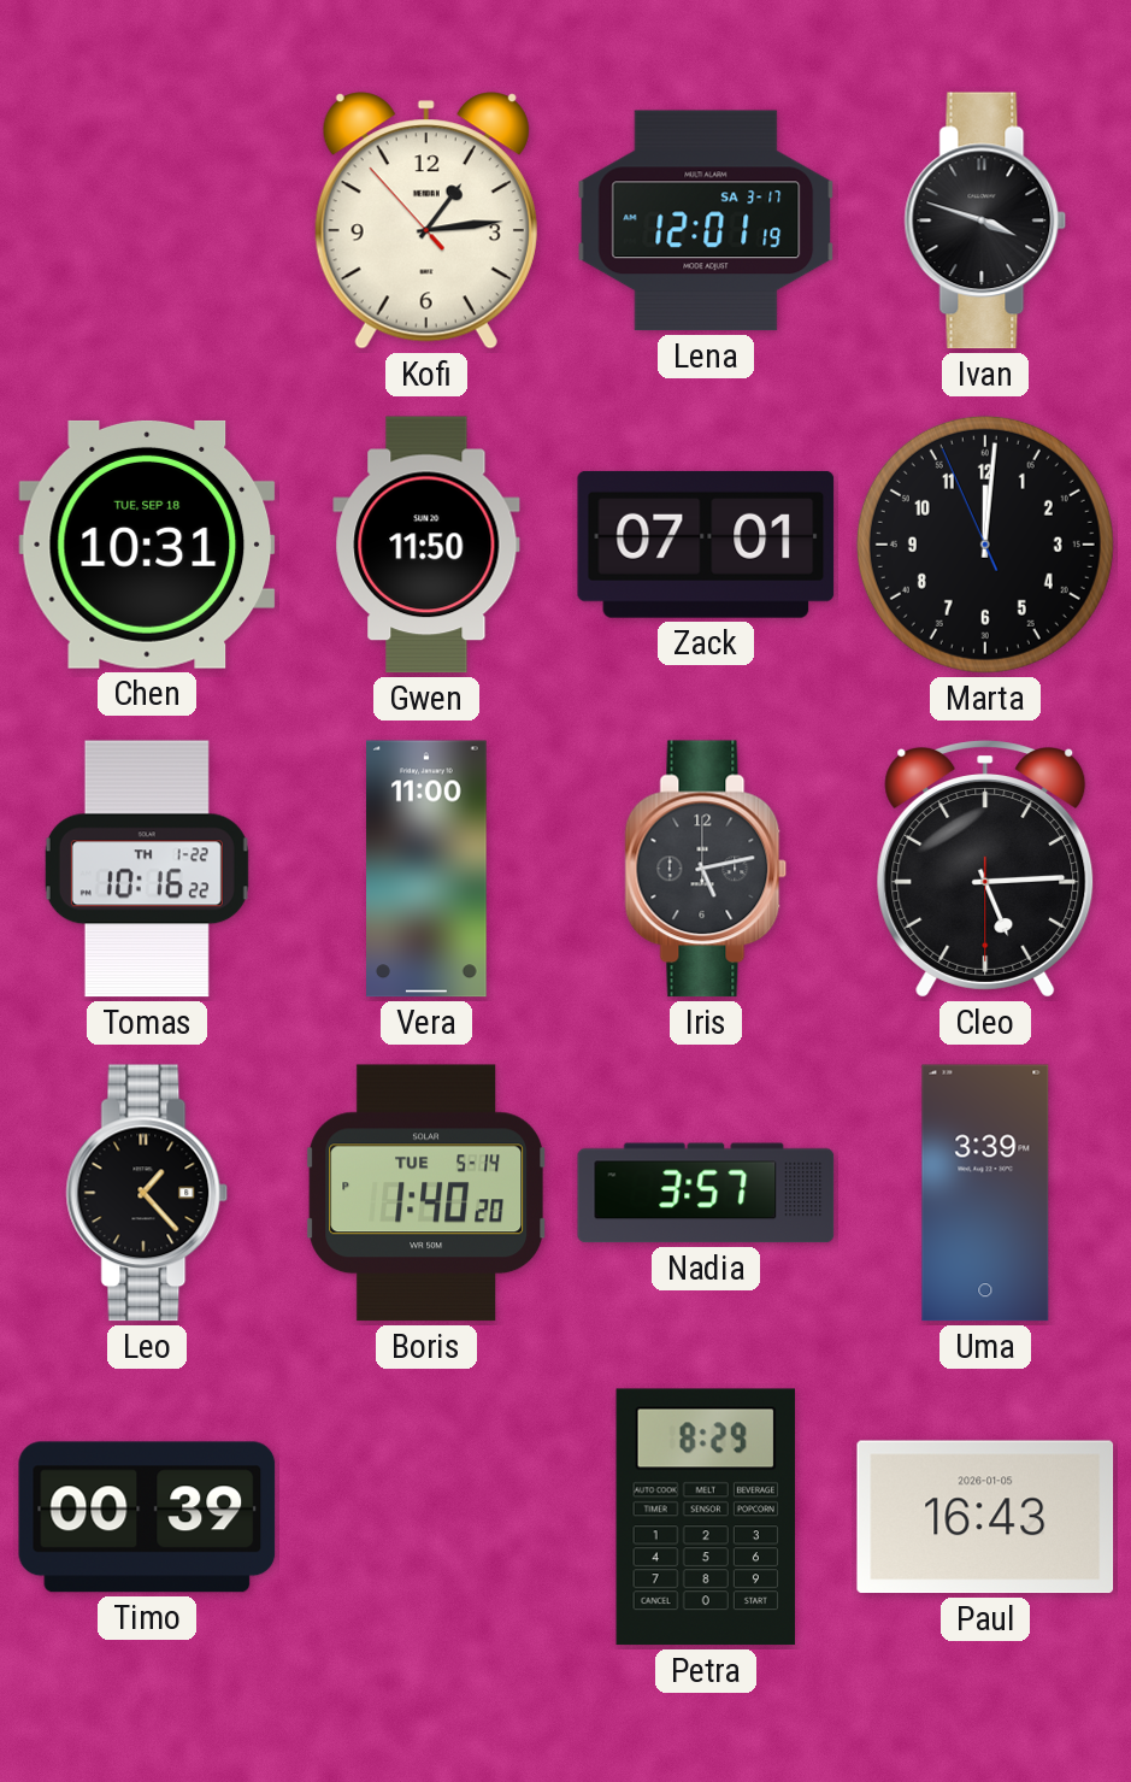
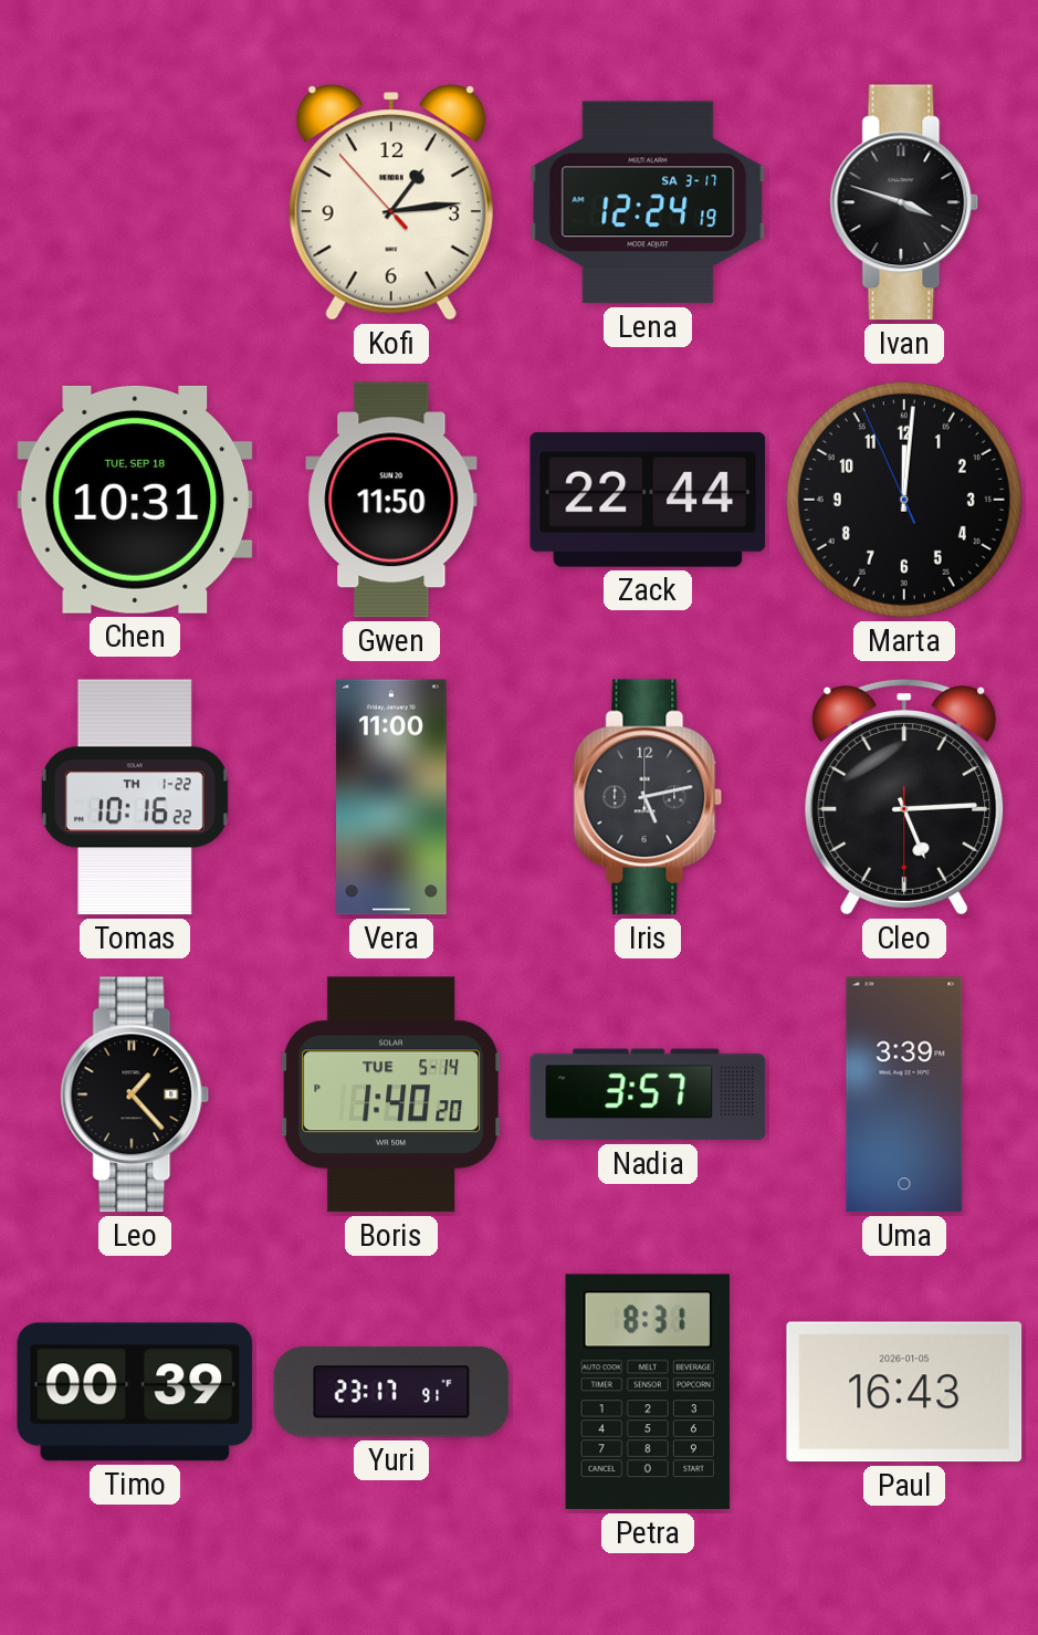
Lena: 12:01 -> 12:24 (648, 202)
Zack: 07:01 -> 22:44 (648, 500)
Yuri: none -> 23:17 (391, 1392)
Petra: 8:29 -> 8:31 (648, 1392)
